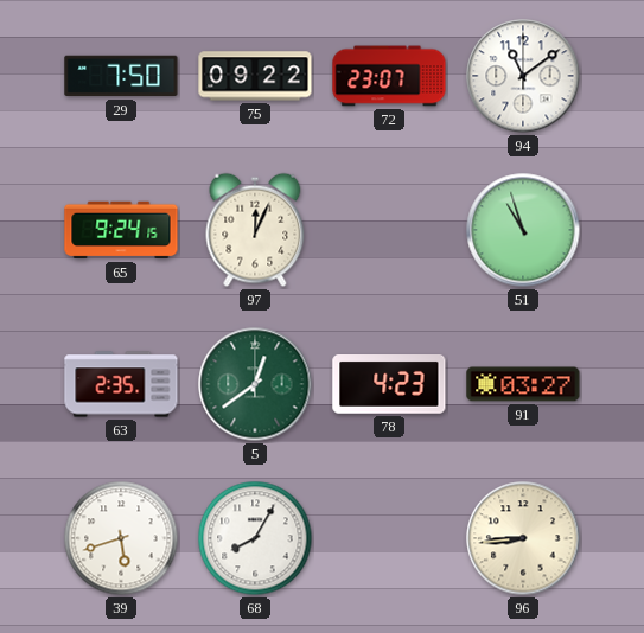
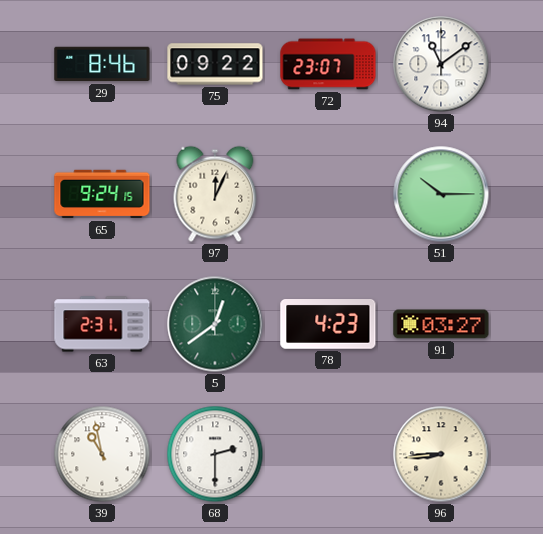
29: 7:50 -> 8:46 (102, 64)
51: 10:57 -> 10:15 (441, 194)
63: 2:35 -> 2:31 (102, 324)
39: 5:42 -> 10:58 (102, 454)
68: 8:05 -> 2:30 (215, 454)
